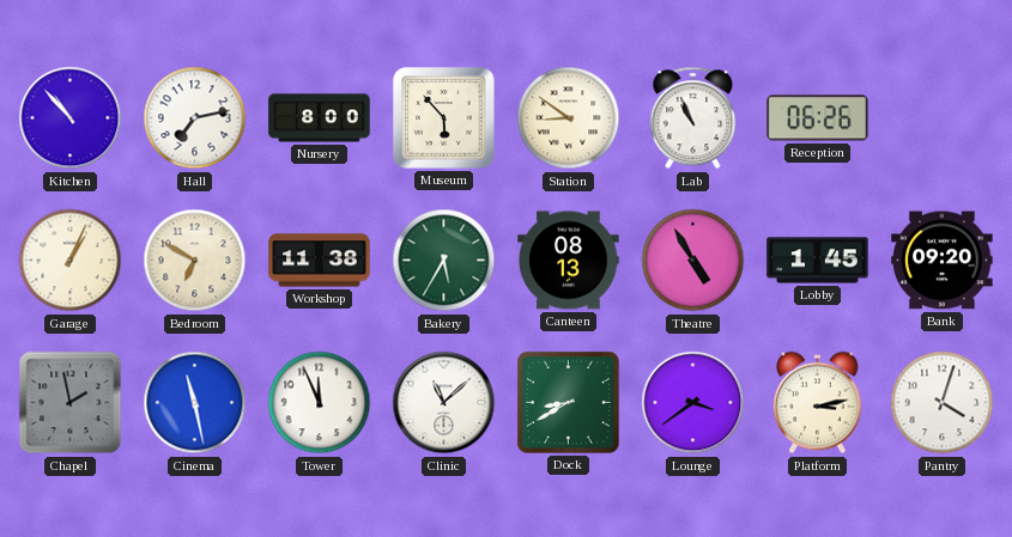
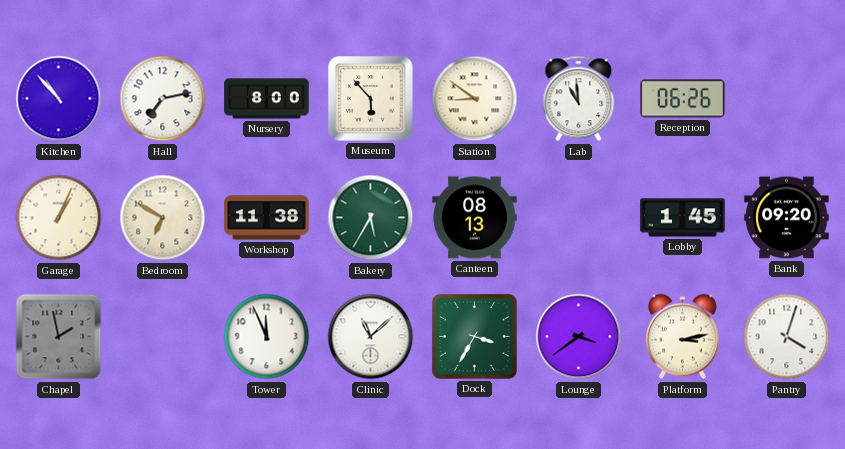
Lab: 10:56 -> 10:59 (579, 99)
Theatre: 4:55 -> none (693, 261)
Cinema: 11:28 -> none (195, 403)
Dock: 8:40 -> 3:35 (474, 336)
